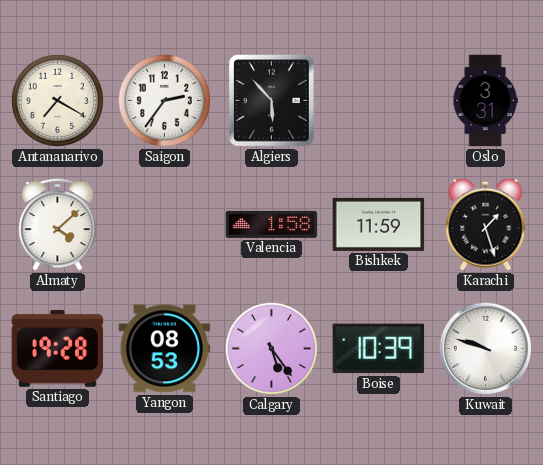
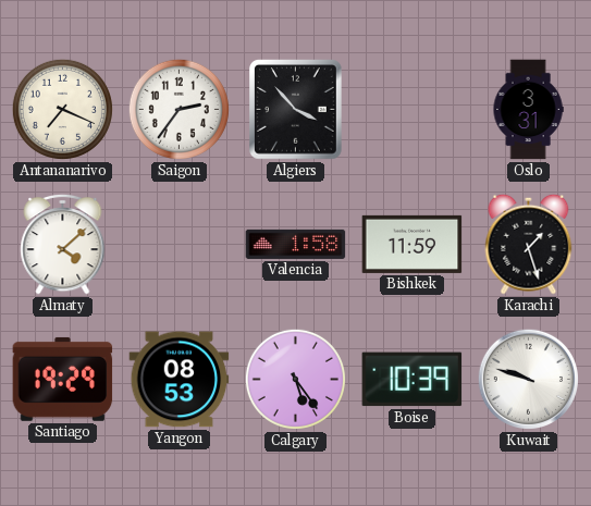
Antananarivo: 7:20 -> 7:19 (62, 109)
Algiers: 5:53 -> 3:53 (296, 110)
Santiago: 19:28 -> 19:29 (63, 379)
